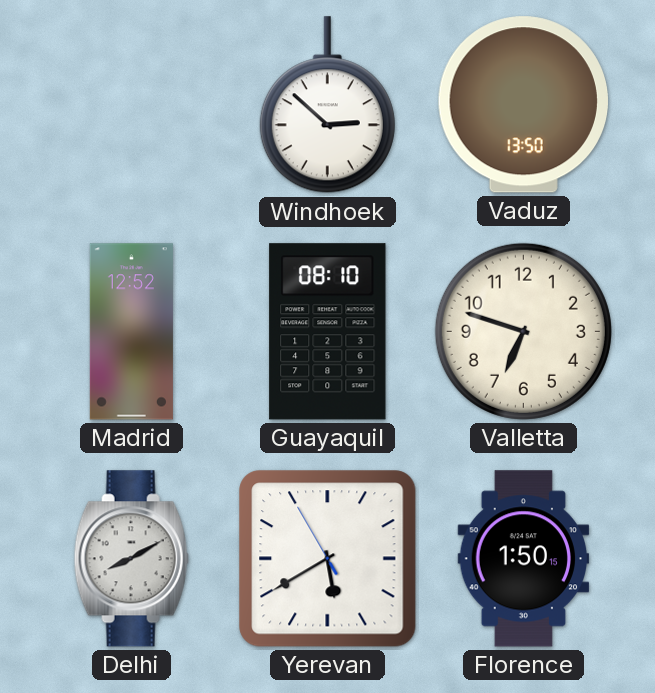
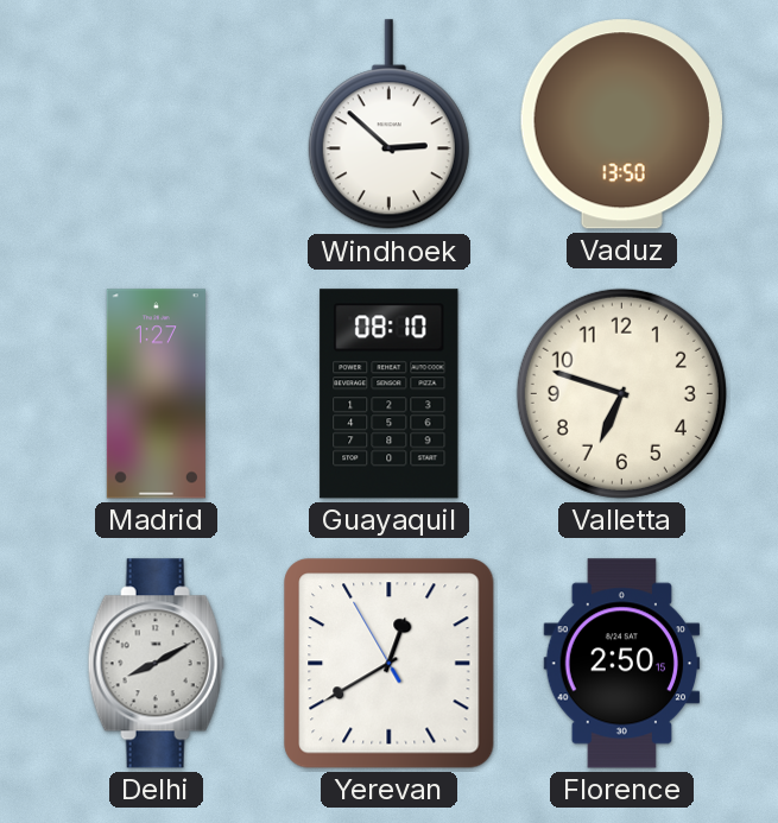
Madrid: 12:52 -> 1:27 (156, 394)
Yerevan: 5:39 -> 12:39 (390, 664)
Florence: 1:50 -> 2:50 (622, 664)
